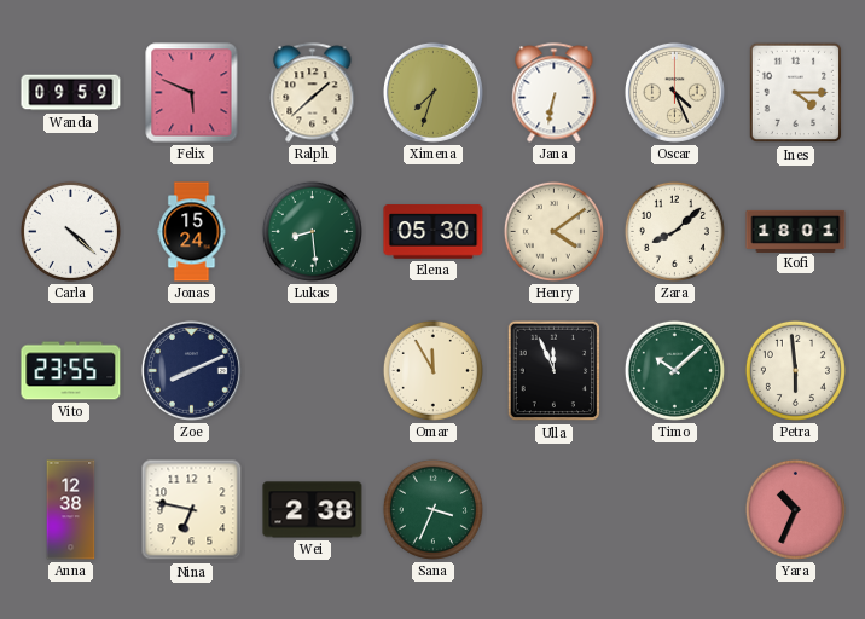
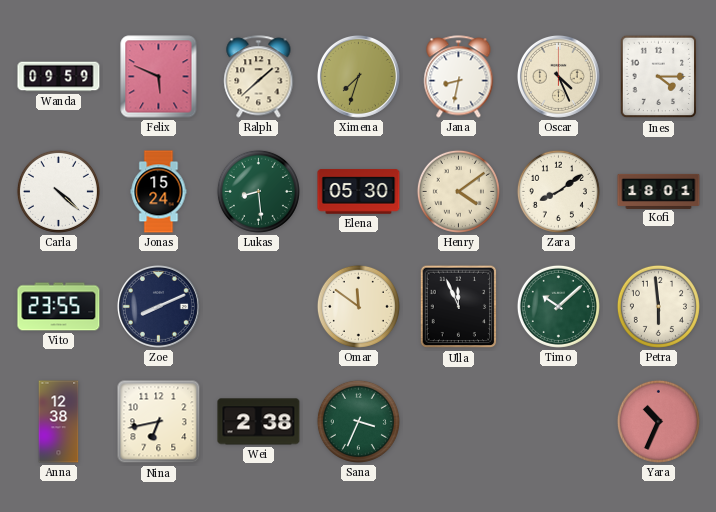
Jana: 6:32 -> 8:32 (459, 77)
Zara: 8:08 -> 8:09 (558, 191)
Omar: 11:55 -> 11:51 (358, 306)
Nina: 6:47 -> 6:43 (159, 422)
